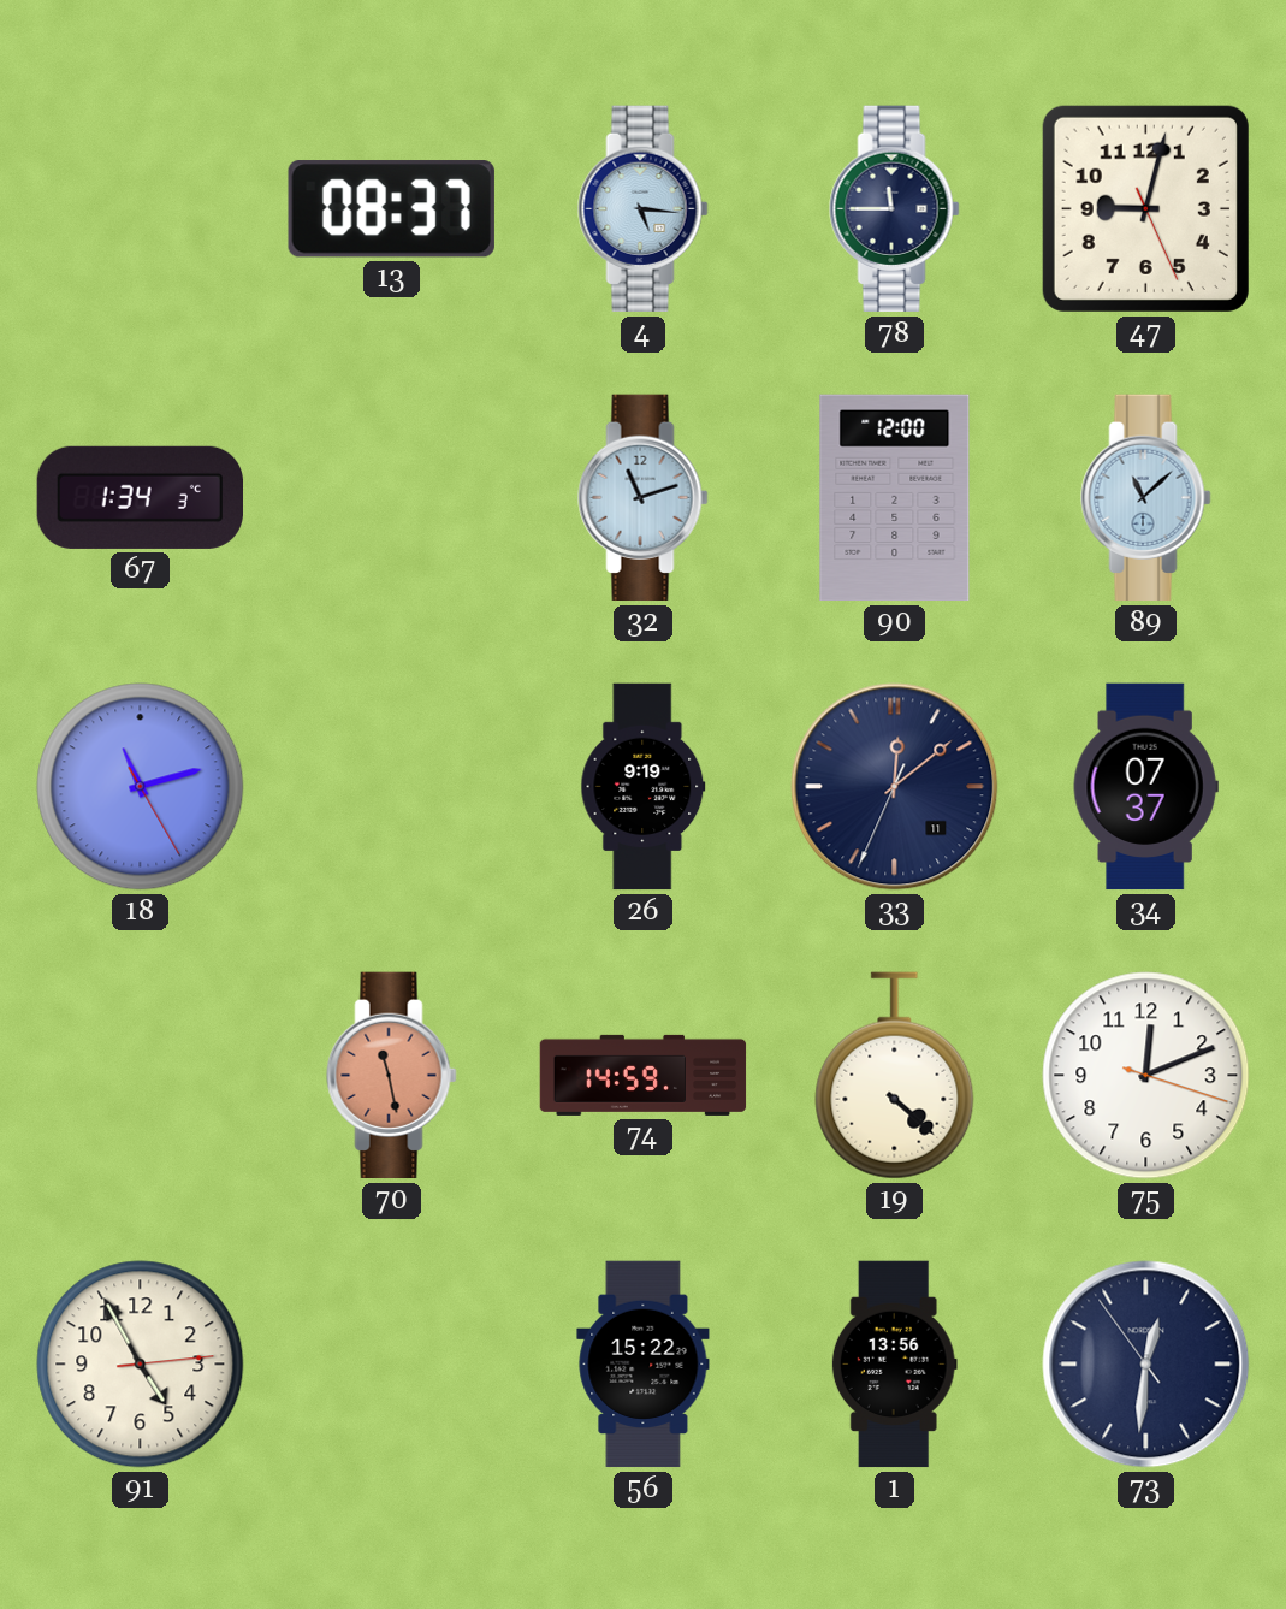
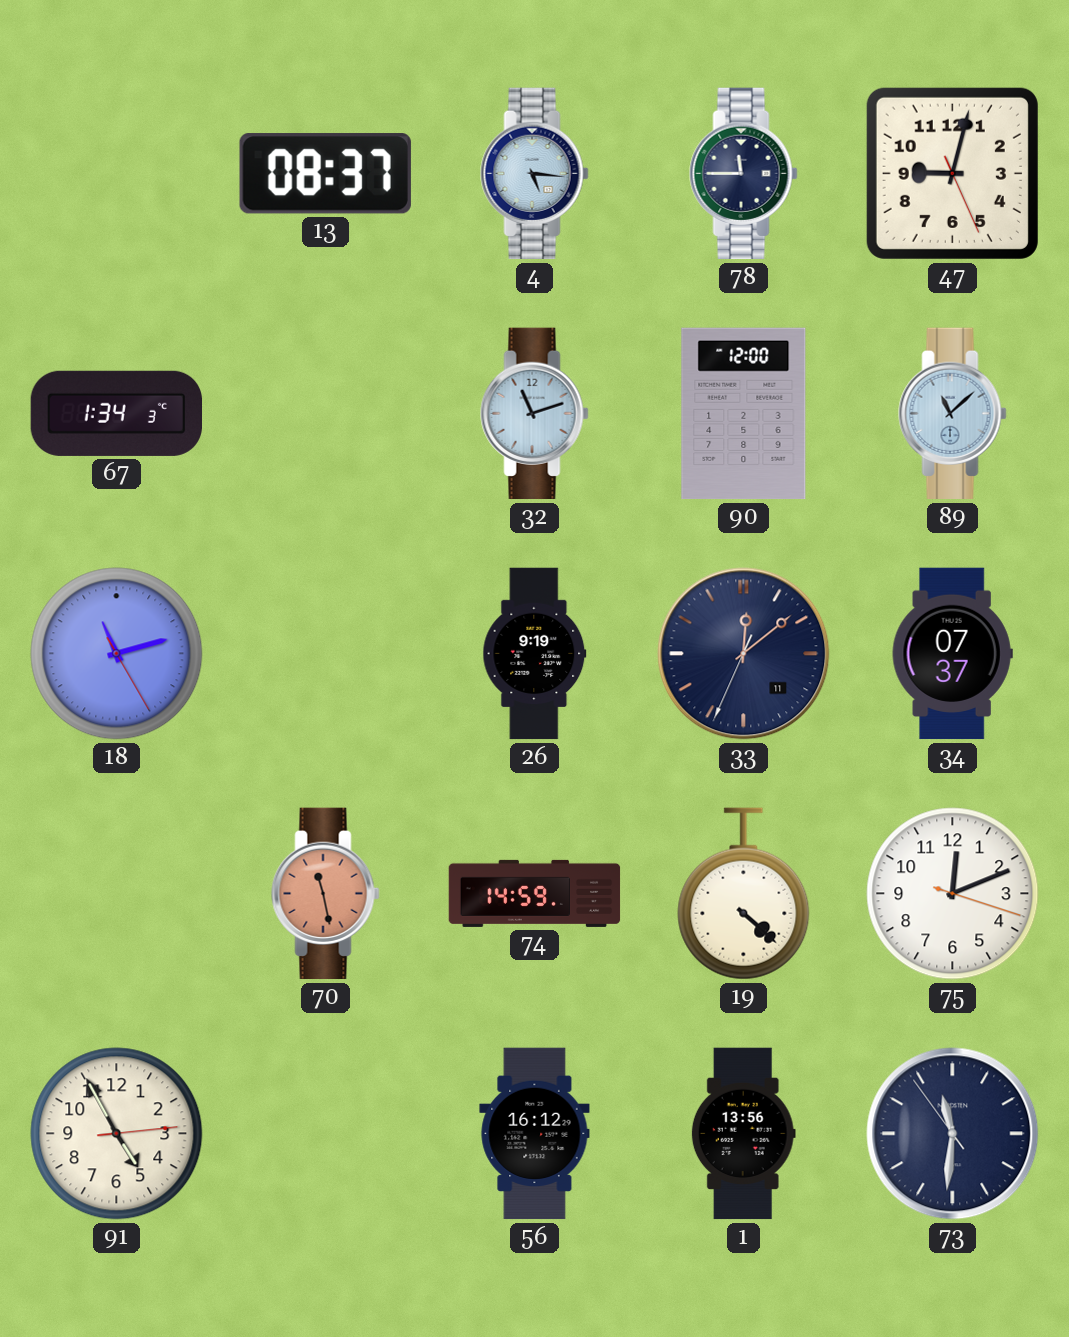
56: 15:22 -> 16:12 (535, 1134)
73: 12:30 -> 11:30 (953, 1134)
